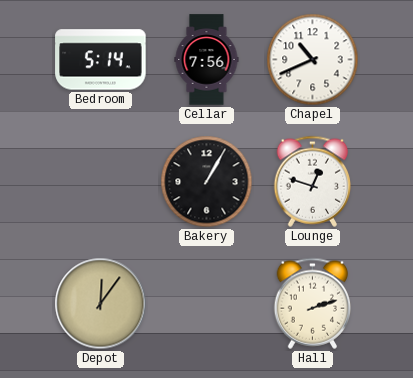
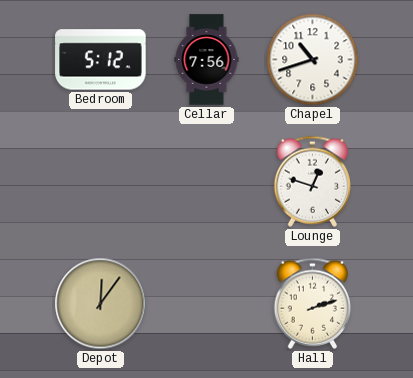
Bedroom: 5:14 -> 5:12 (101, 60)
Chapel: 10:41 -> 10:42 (313, 60)
Bakery: 1:05 -> none (207, 182)
